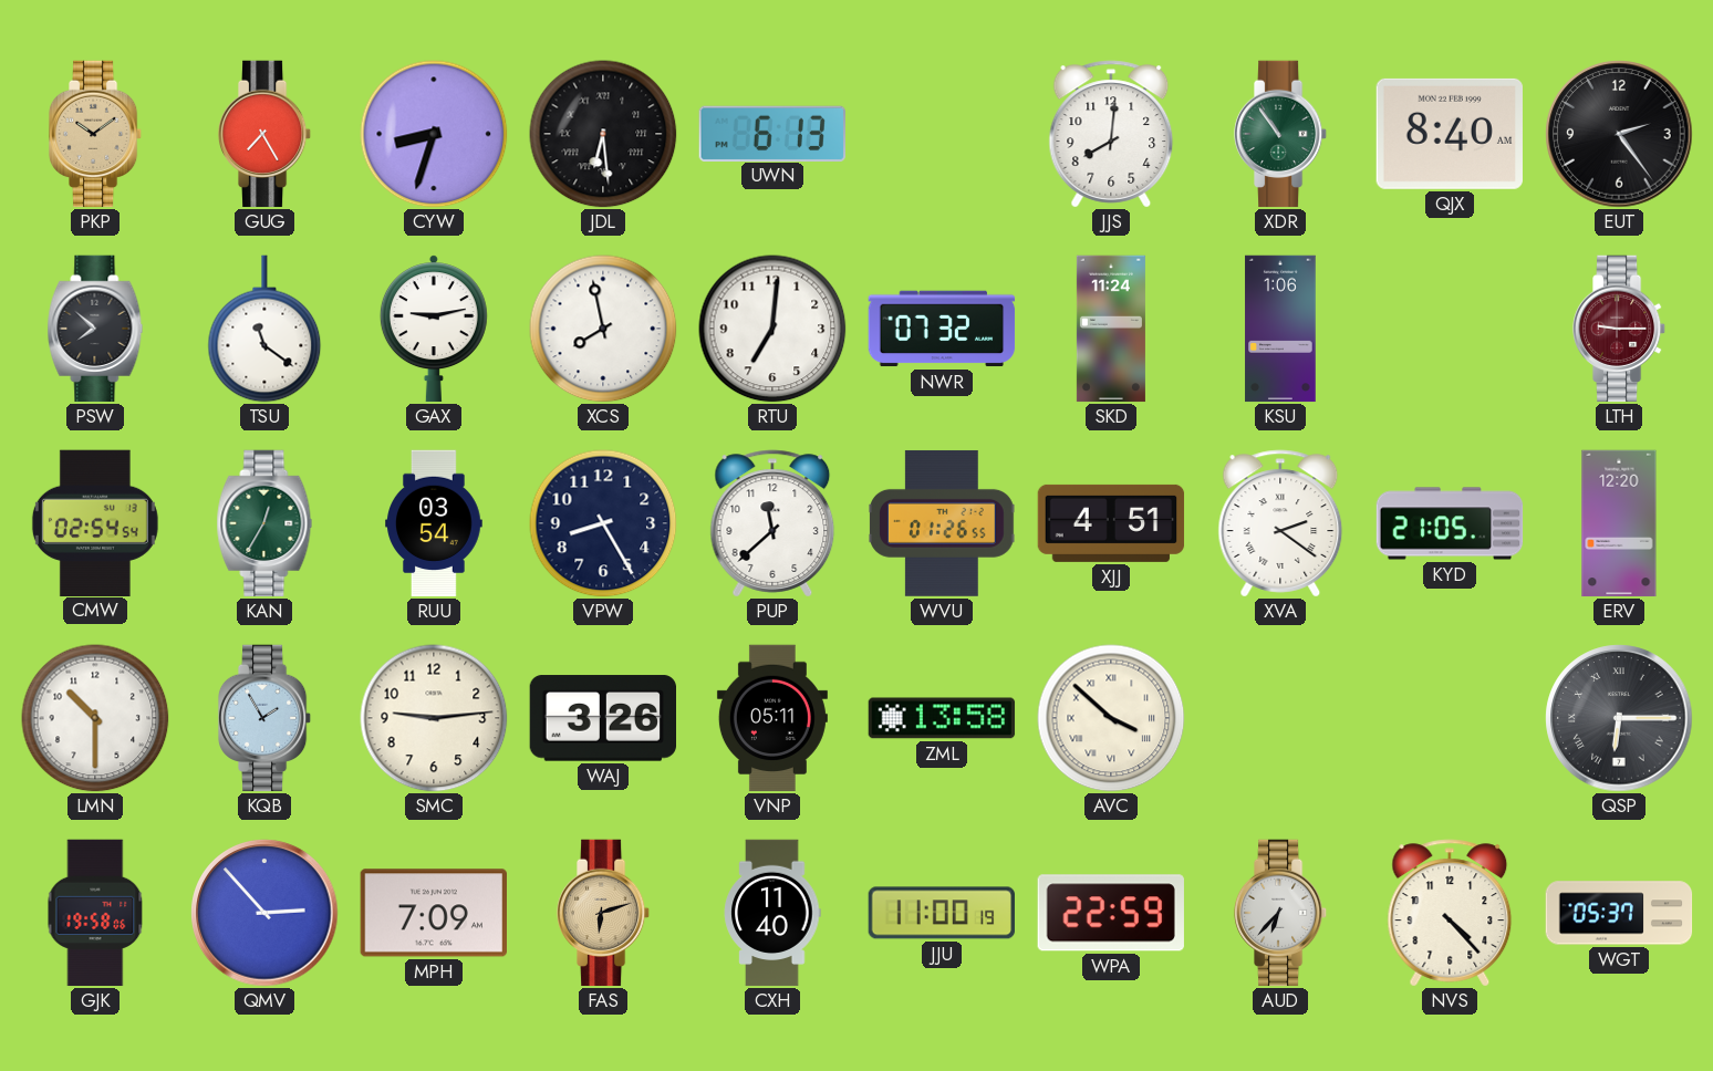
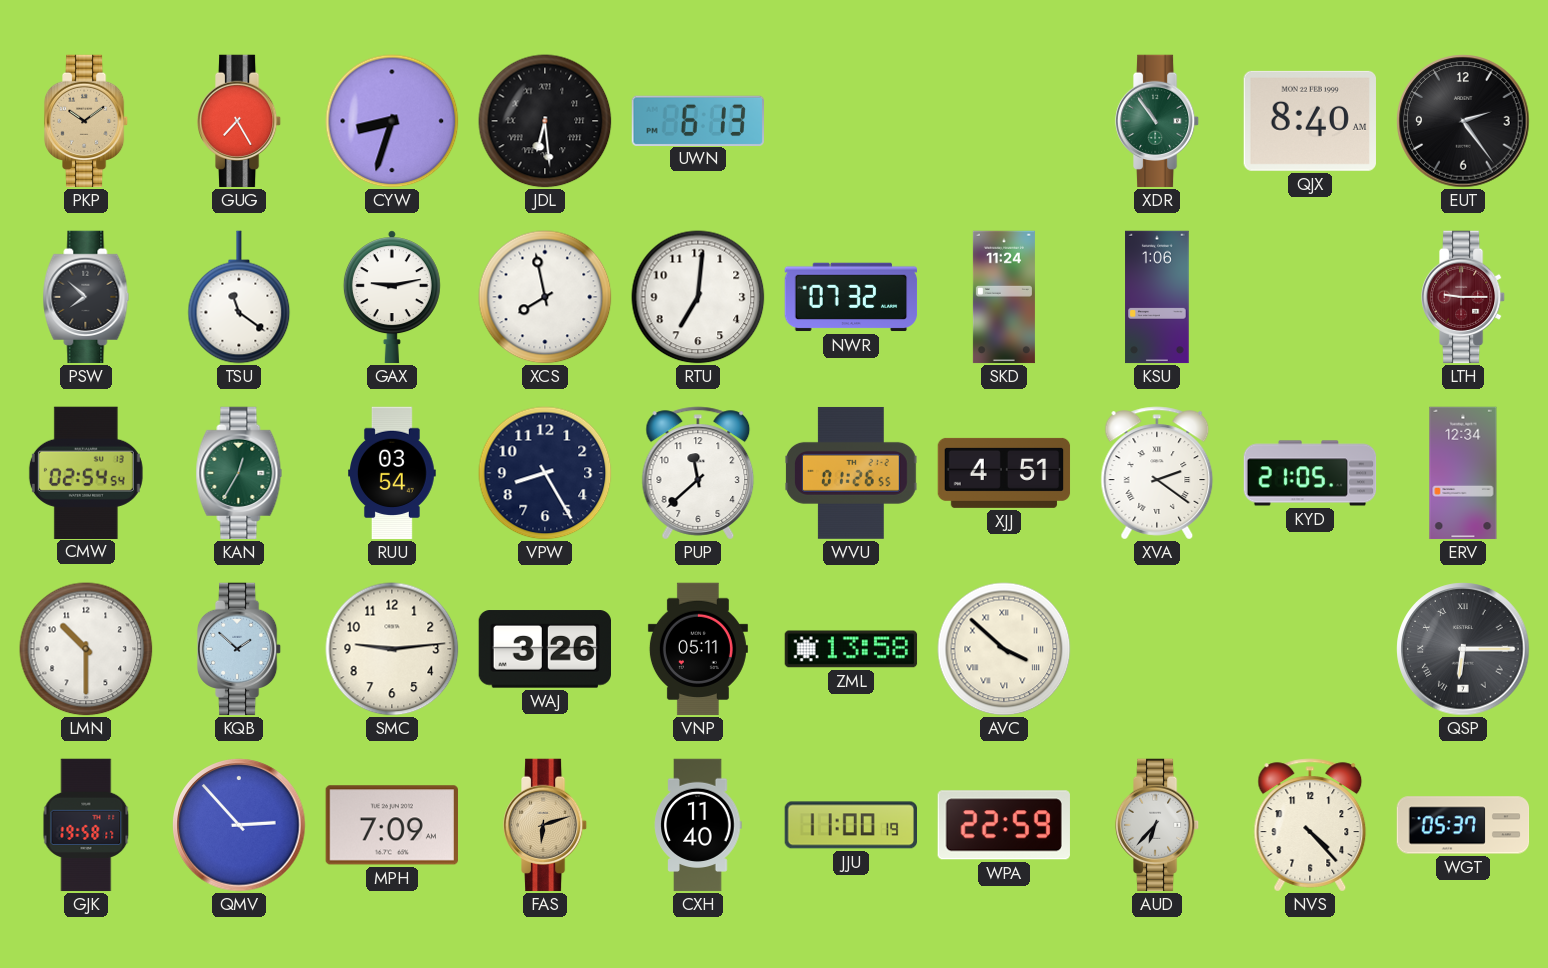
JJS: 8:01 -> none (1111, 134)
ERV: 12:20 -> 12:34 (1463, 473)
KQB: 1:55 -> 1:52 (239, 649)
GJK: 19:58:06 -> 19:58:17 (86, 825)
